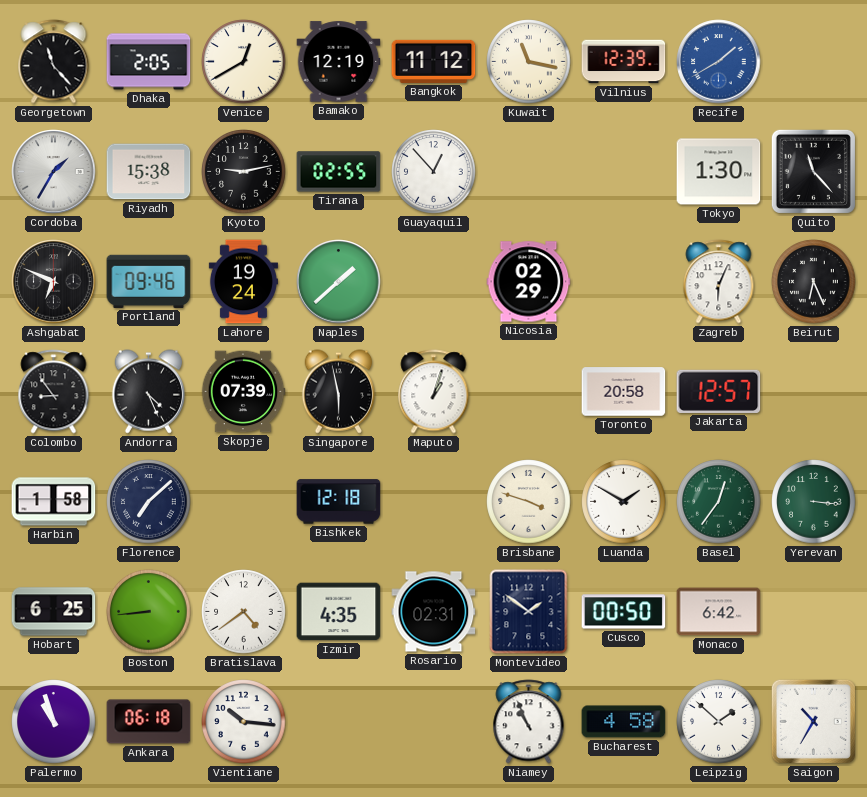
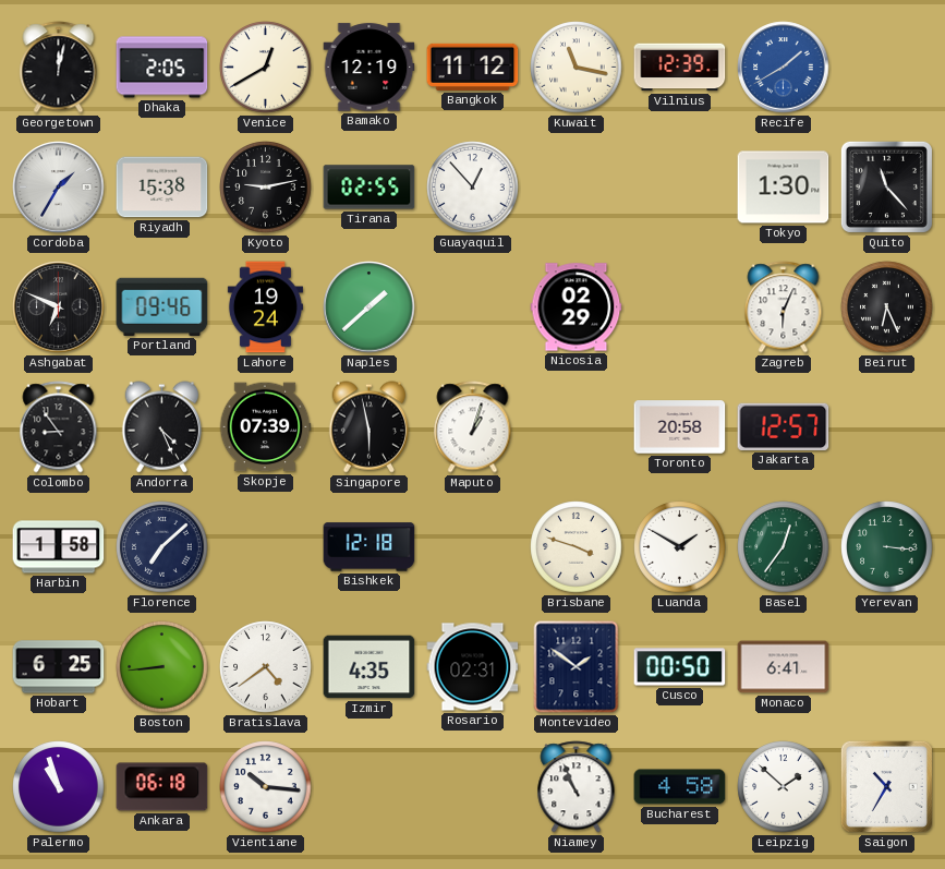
Georgetown: 11:23 -> 12:02 (59, 68)
Monaco: 6:42 -> 6:41 (784, 667)
